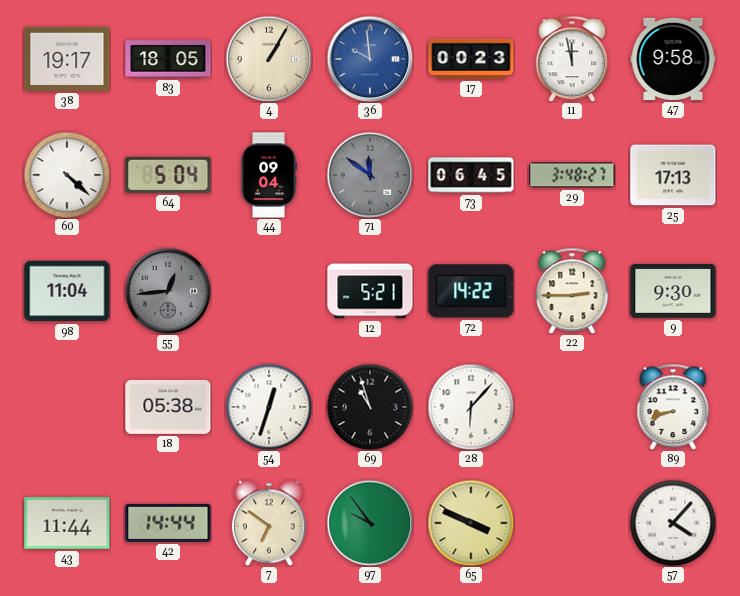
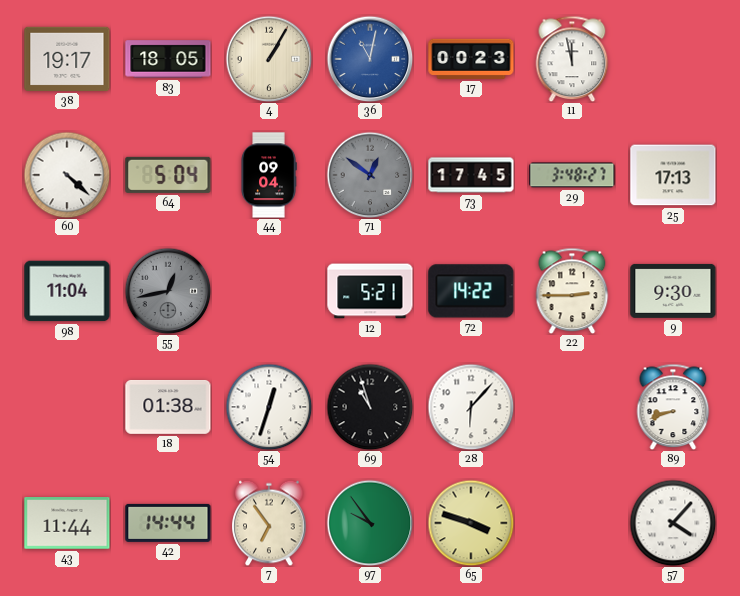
36: 9:59 -> 11:02 (370, 59)
47: 9:58 -> none (673, 59)
71: 11:51 -> 12:51 (370, 175)
73: 06:45 -> 17:45 (471, 175)
55: 12:44 -> 12:43 (168, 291)
18: 05:38 -> 01:38 (168, 407)
7: 6:51 -> 6:54 (269, 523)
65: 3:49 -> 3:48 (471, 523)
